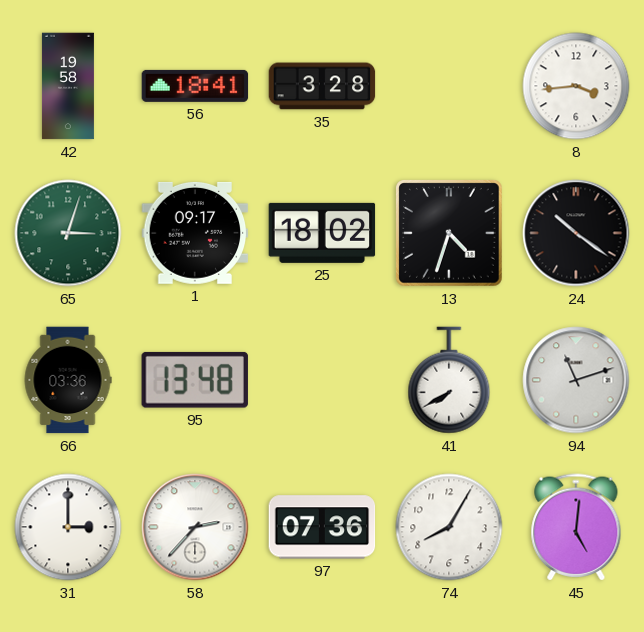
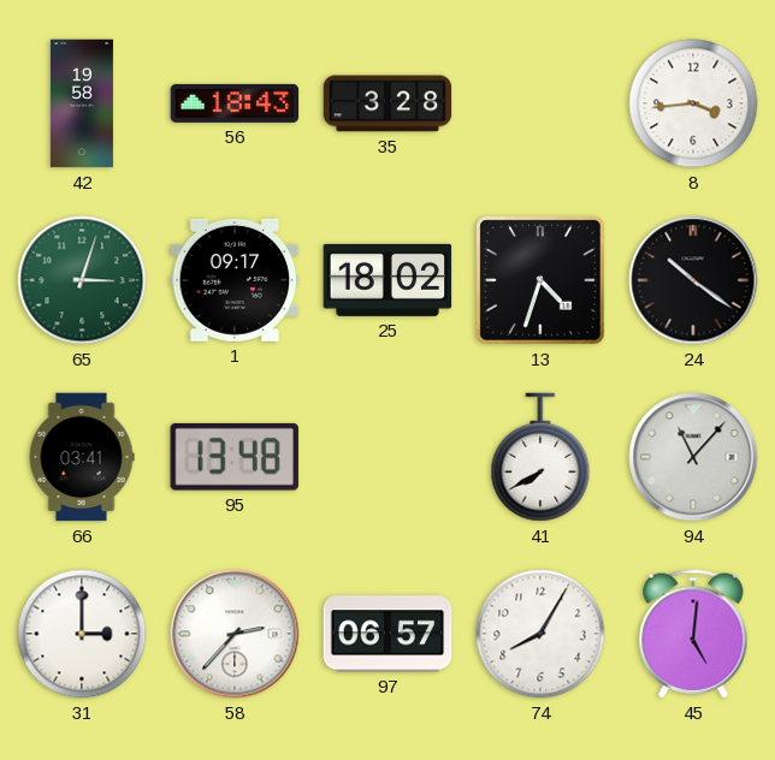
56: 18:41 -> 18:43 (235, 103)
66: 03:36 -> 03:41 (82, 457)
94: 11:12 -> 11:07 (693, 457)
97: 07:36 -> 06:57 (387, 634)
